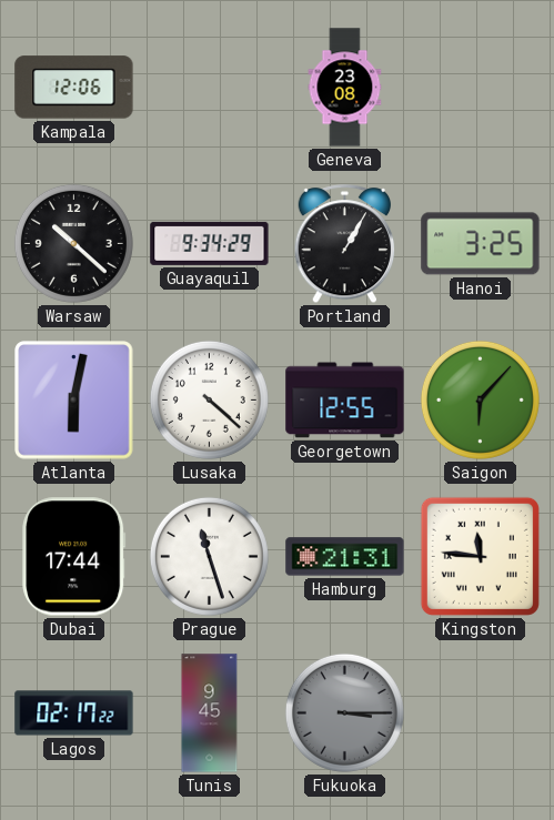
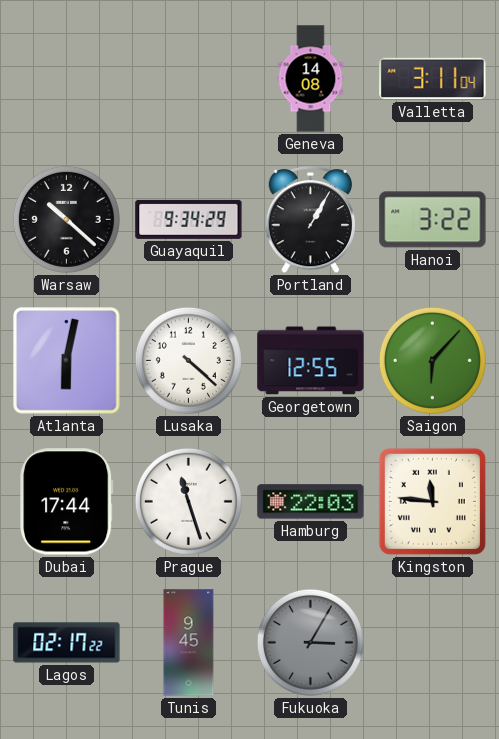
Kampala: 12:06 -> none (74, 88)
Geneva: 23:08 -> 14:08 (311, 79)
Valletta: none -> 3:11 (433, 79)
Hanoi: 3:25 -> 3:22 (433, 220)
Hamburg: 21:31 -> 22:03 (311, 502)
Fukuoka: 3:15 -> 3:05 (310, 642)
